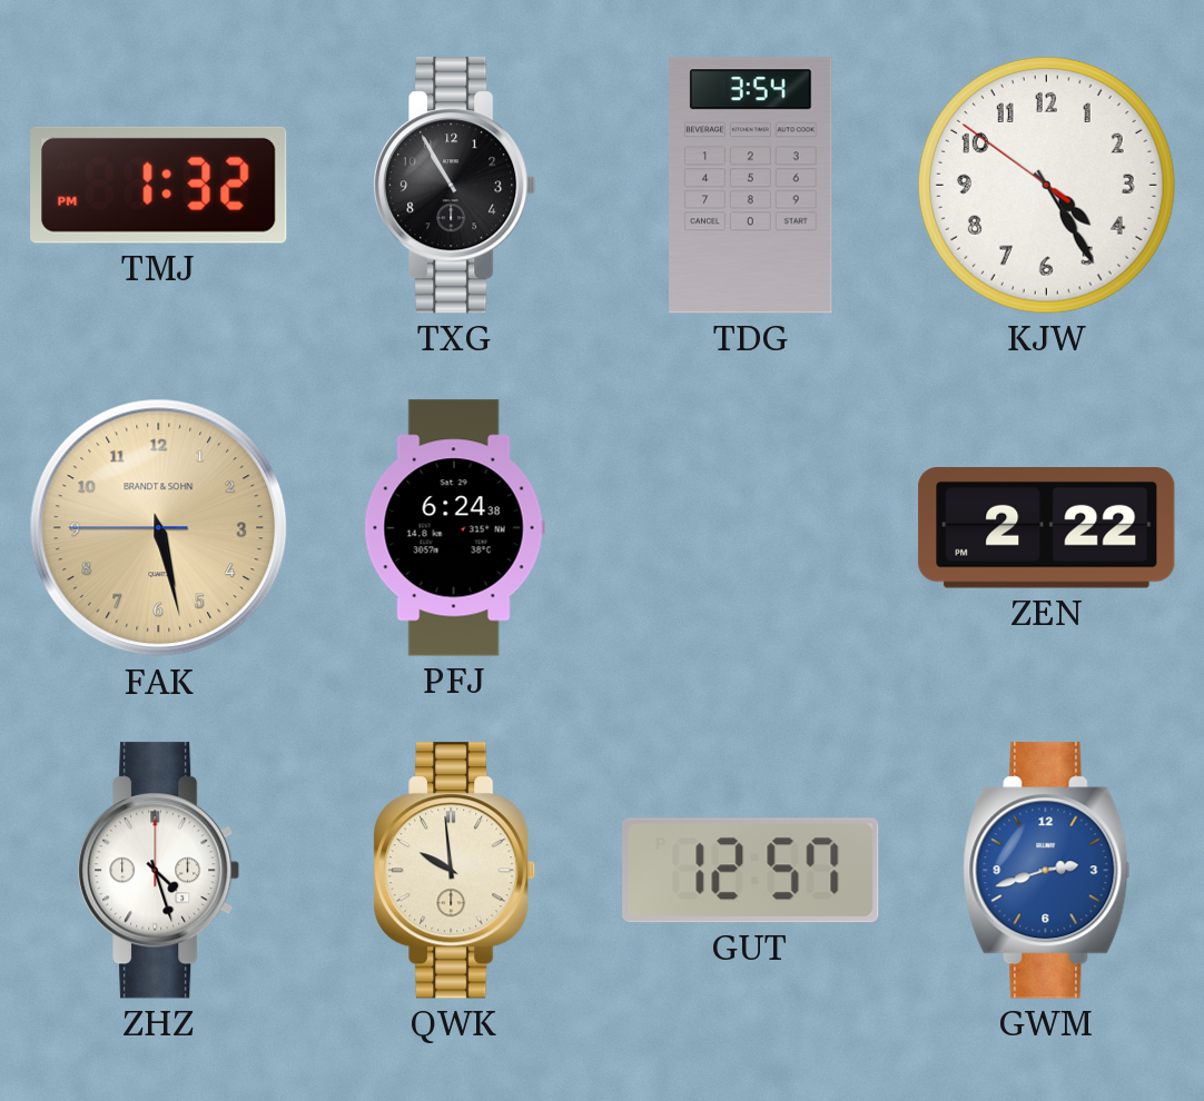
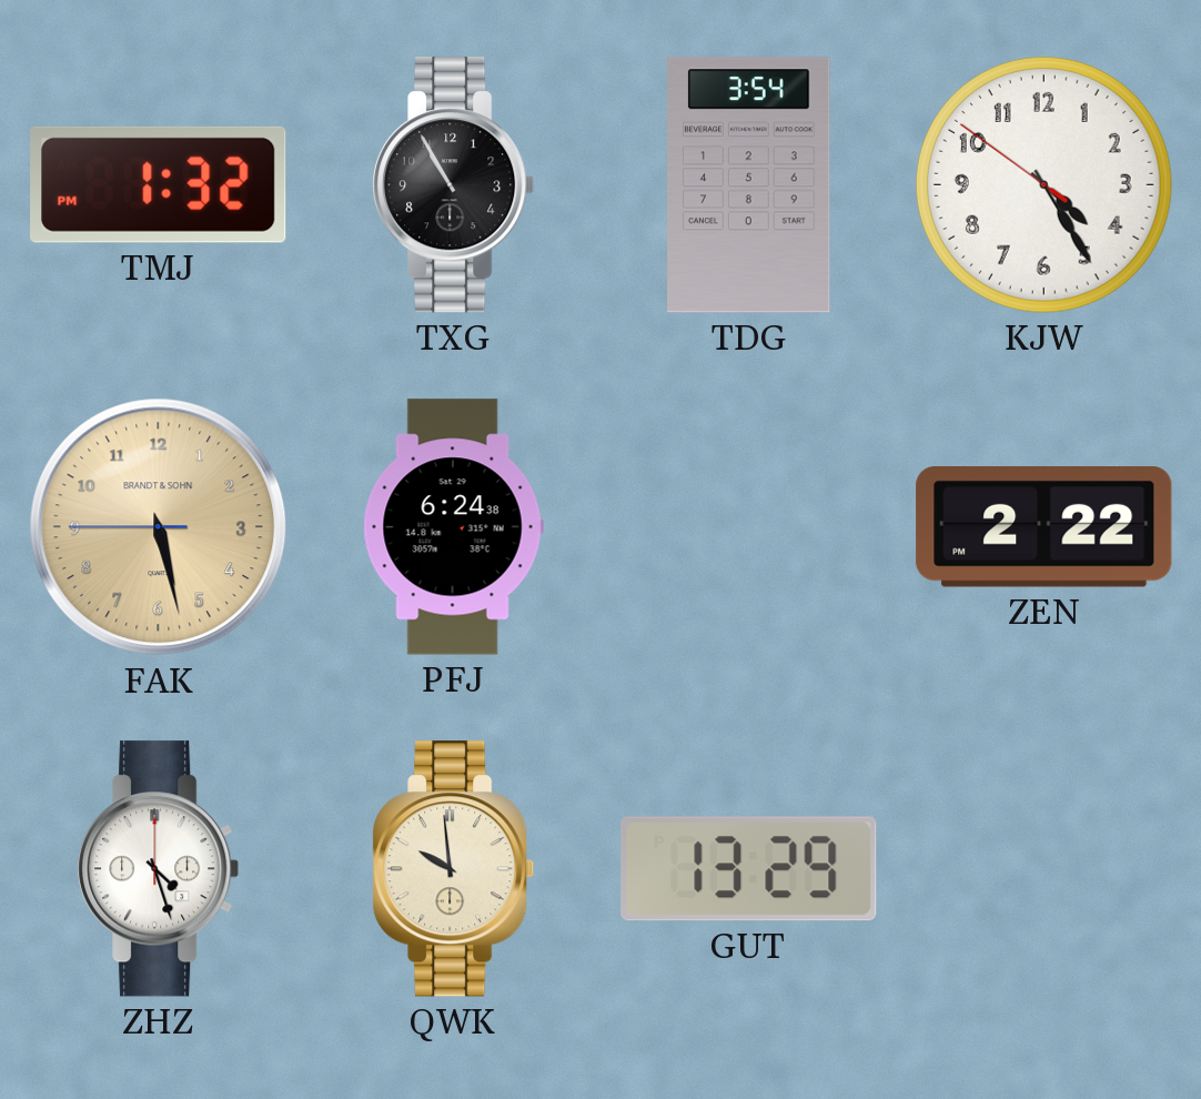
GUT: 12:57 -> 13:29 (749, 869)
GWM: 2:42 -> none (1047, 871)
